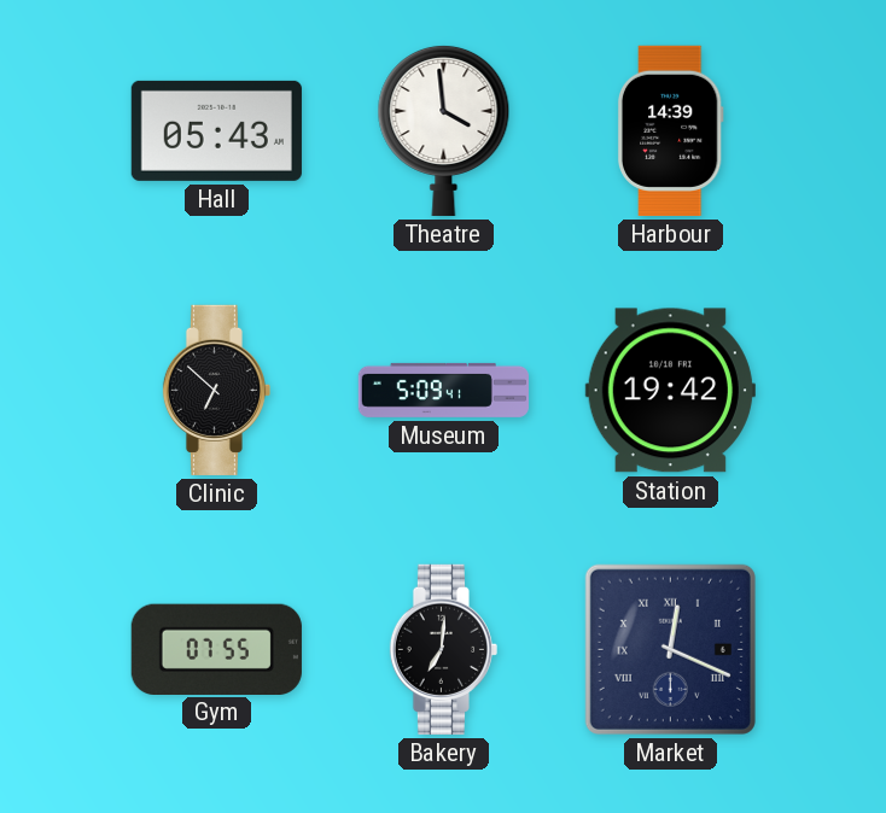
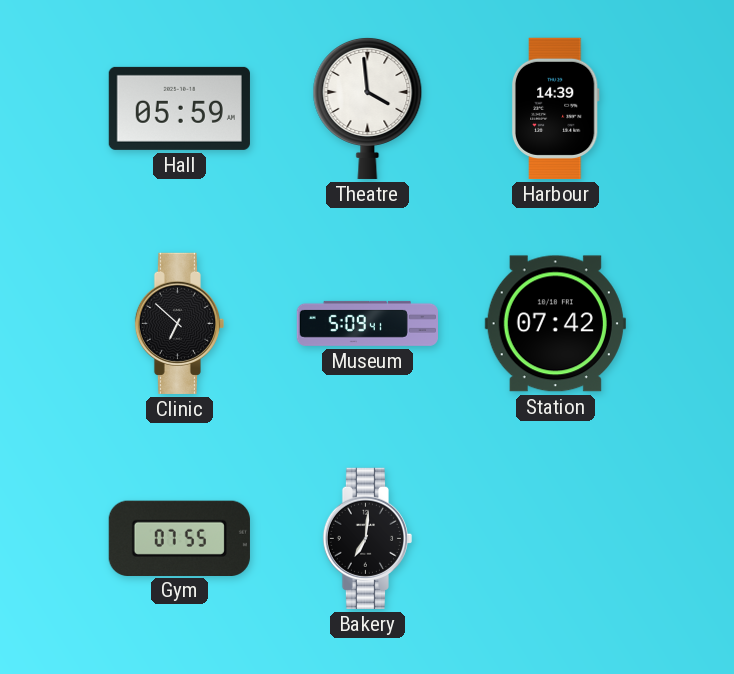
Hall: 05:43 -> 05:59 (179, 108)
Station: 19:42 -> 07:42 (555, 324)
Market: 12:19 -> none (670, 649)
